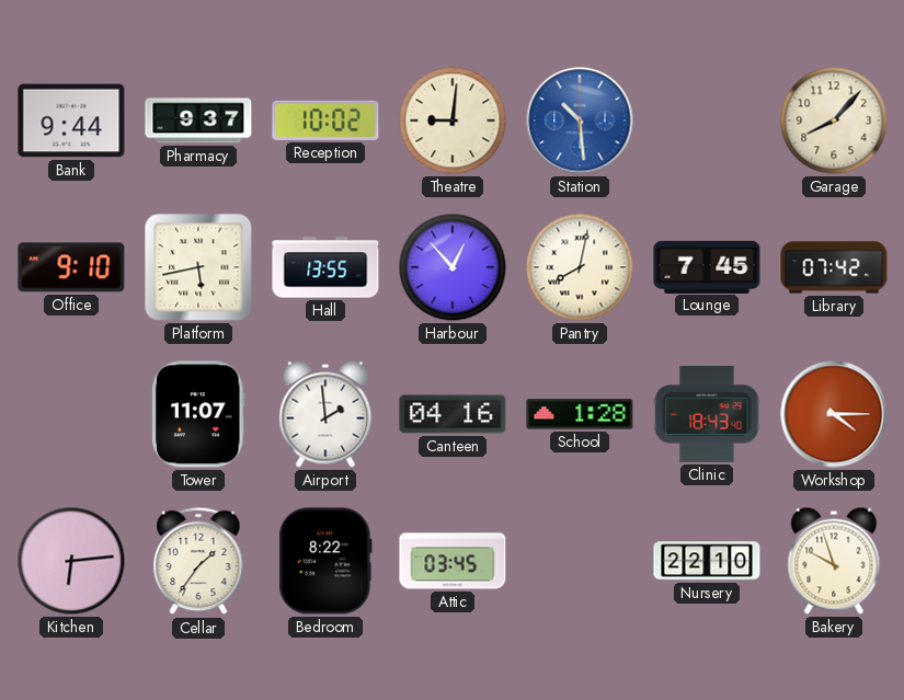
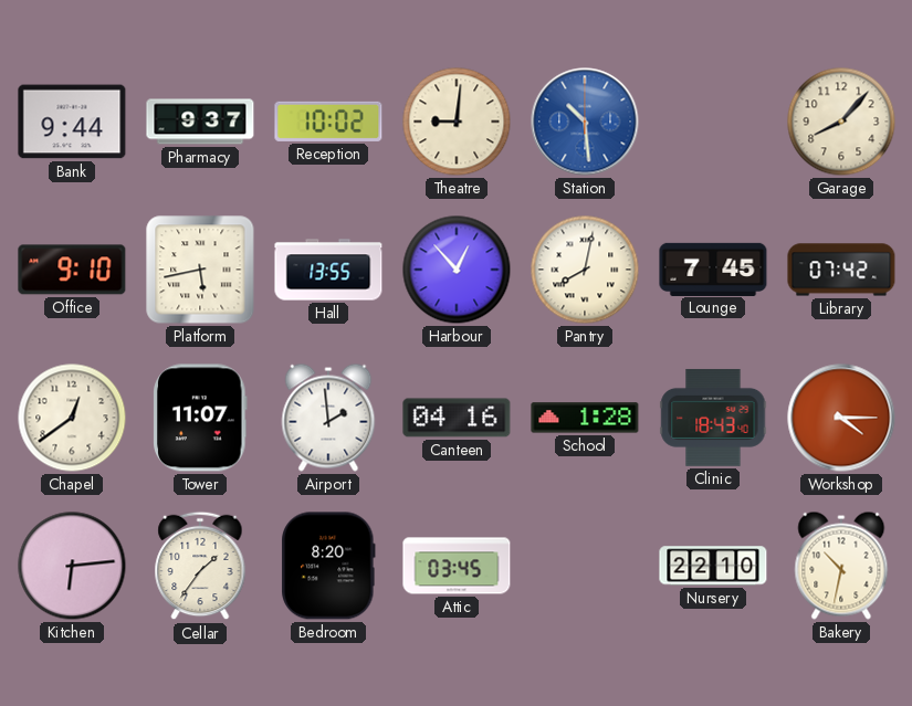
Chapel: none -> 12:39 (72, 418)
Bedroom: 8:22 -> 8:20 (328, 566)
Bakery: 9:57 -> 10:32 (841, 566)
